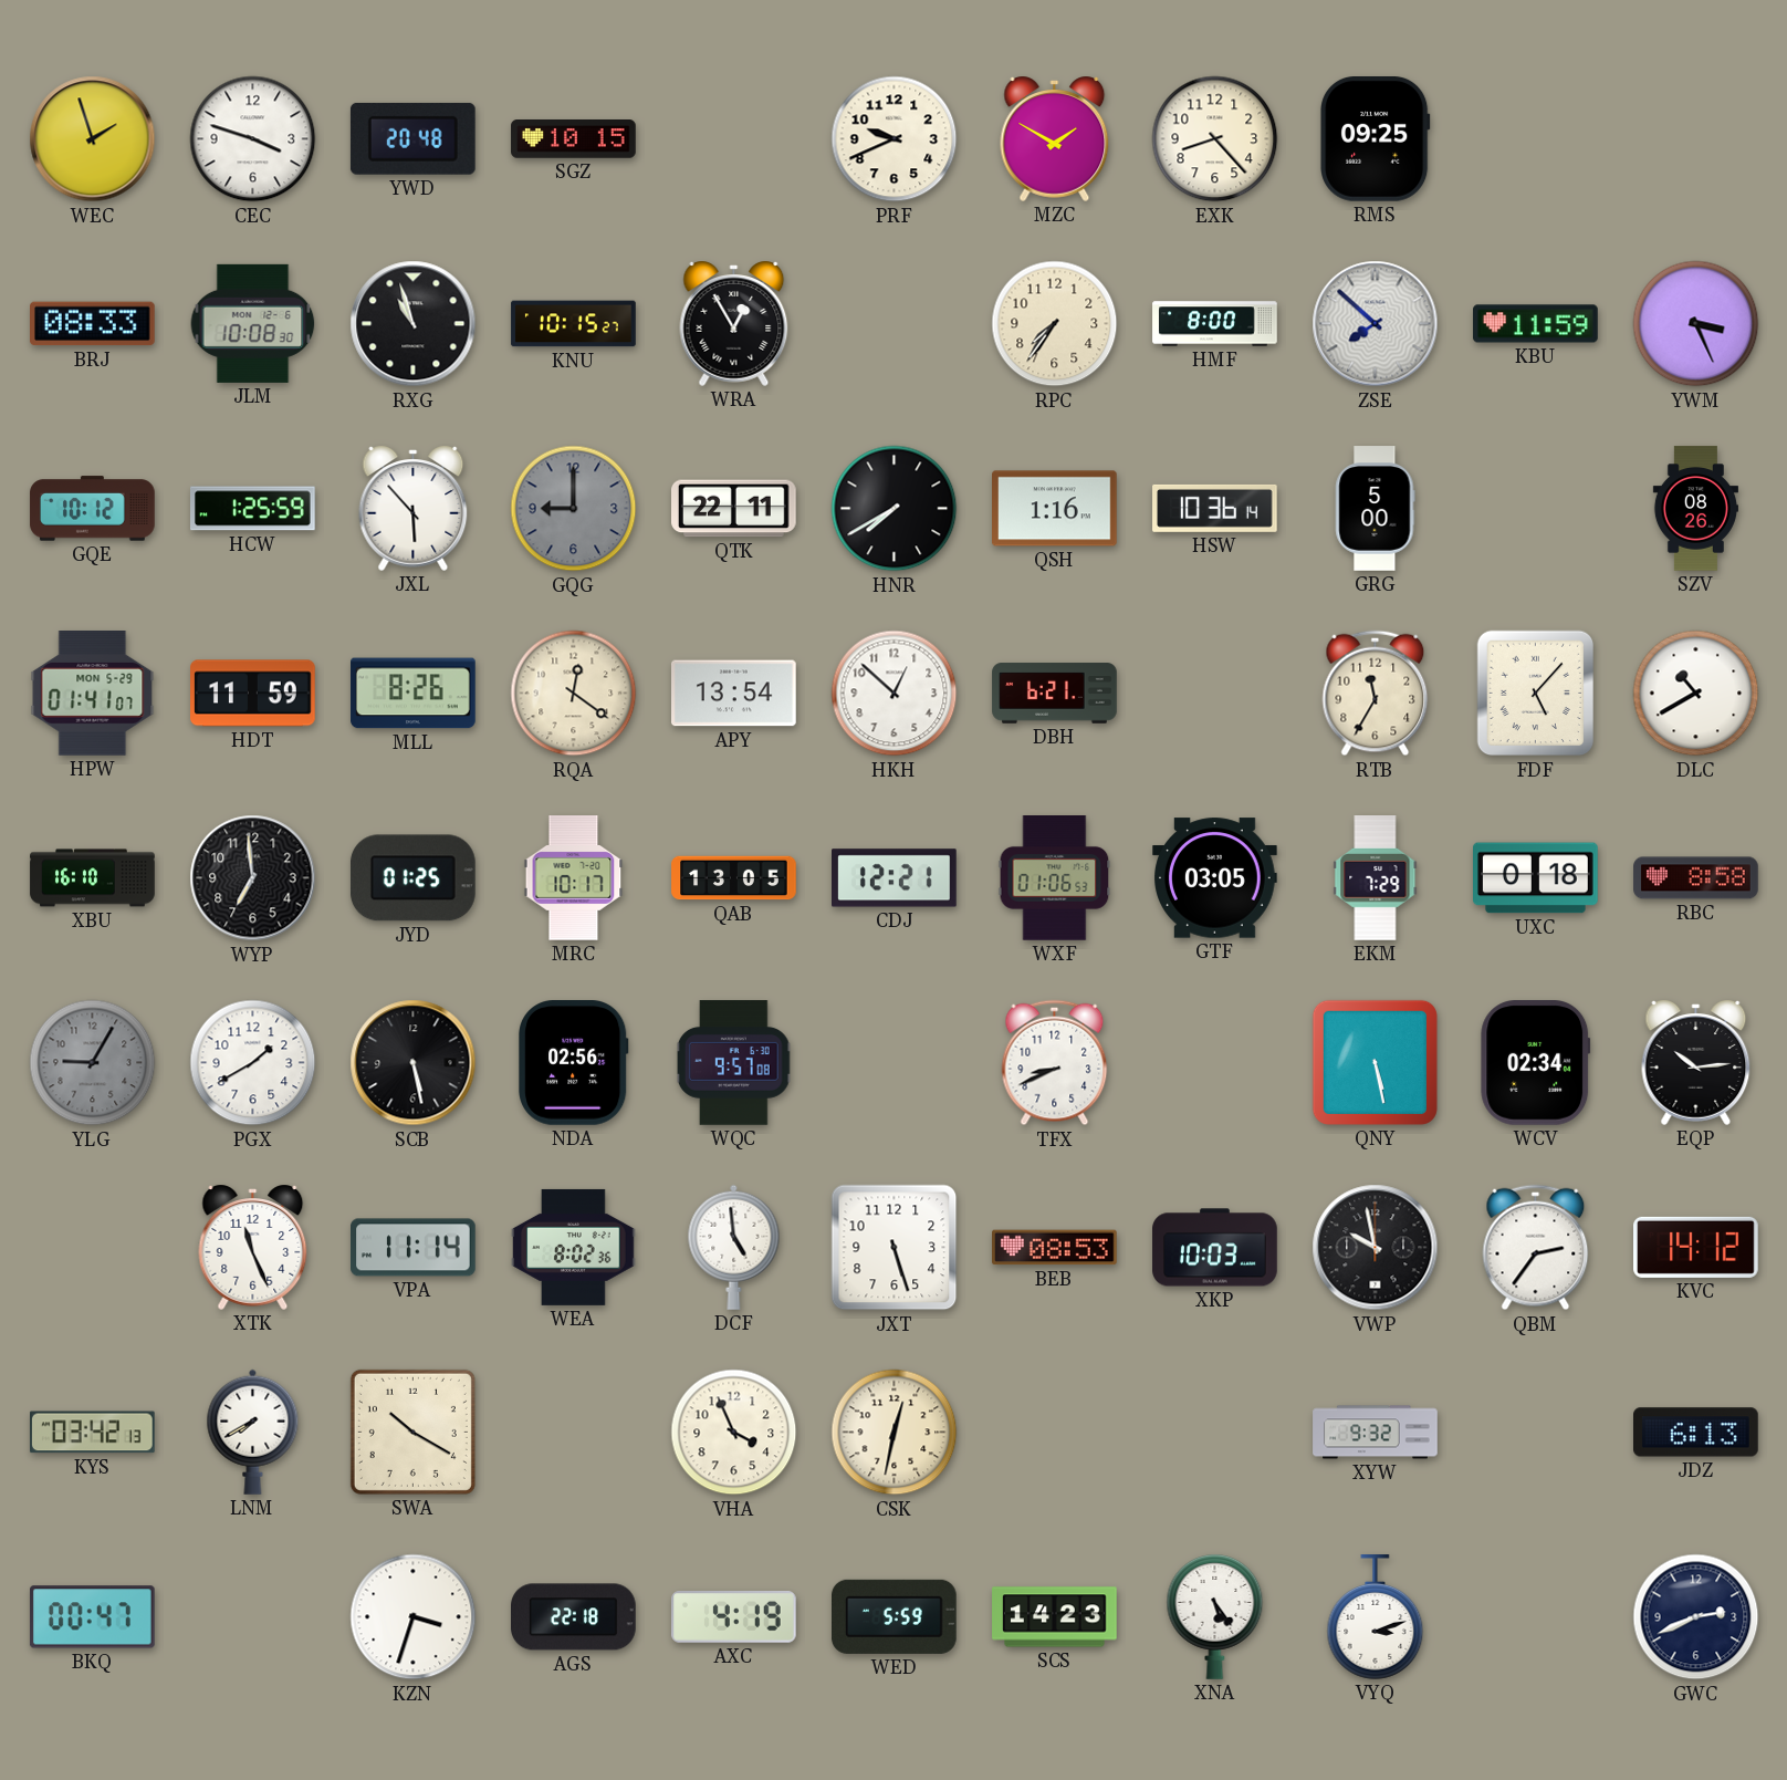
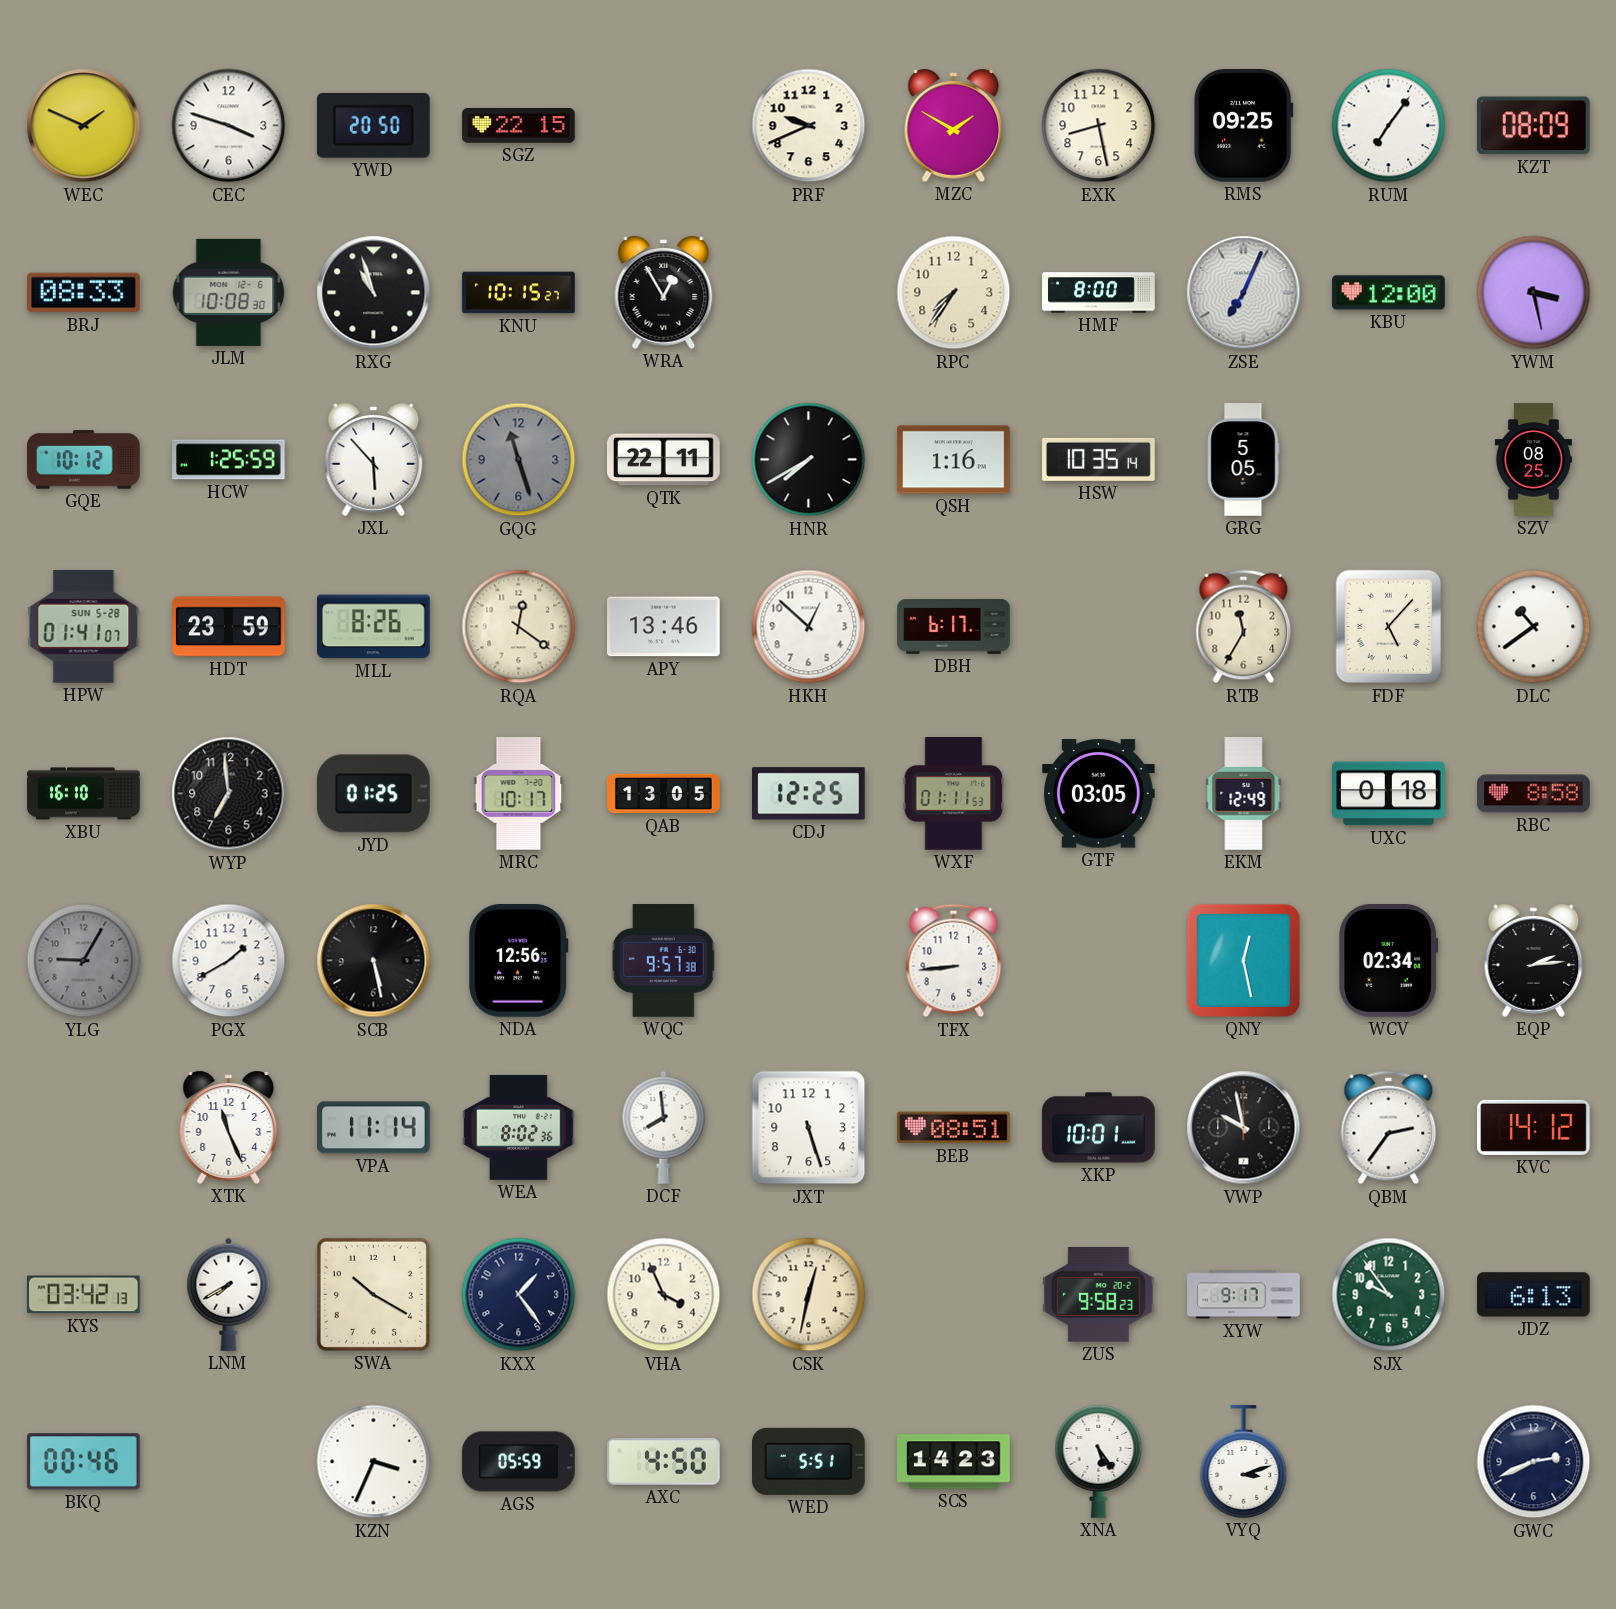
WEC: 1:57 -> 1:49 (84, 126)
YWD: 20:48 -> 20:50 (373, 125)
SGZ: 10:15 -> 22:15 (519, 126)
EXK: 8:23 -> 8:28 (1099, 126)
RUM: none -> 7:06 (1389, 126)
KZT: none -> 08:09 (1533, 126)
ZSE: 7:52 -> 7:04 (1244, 293)
KBU: 11:59 -> 12:00 (1389, 293)
YWM: 3:26 -> 3:28 (1534, 293)
GQG: 9:00 -> 11:27 (519, 460)
HSW: 10:36 -> 10:35 (1099, 459)
GRG: 5:00 -> 5:05 (1244, 460)
SZV: 08:26 -> 08:25 (1533, 460)
HPW date: MON 5-29 -> SUN 5-28 (84, 627)
HDT: 11:59 -> 23:59 (229, 627)
APY: 13:54 -> 13:46 (664, 627)
DBH: 6:21 -> 6:17 (954, 627)
DLC: 10:40 -> 10:39 (1534, 627)
CDJ: 12:21 -> 12:25 (809, 794)
WXF: 01:06 -> 01:11 (954, 794)
EKM: 7:29 -> 12:49 (1244, 794)
NDA: 02:56 -> 12:56 (519, 961)
WQC: 9:57:08 -> 9:57:38 (664, 961)
TFX: 8:41 -> 8:44 (954, 961)
QNY: 5:28 -> 12:28 (1243, 960)
EQP: 10:14 -> 2:14 (1534, 960)
DCF: 4:59 -> 7:59 (664, 1127)
BEB: 08:53 -> 08:51 (954, 1128)
XKP: 10:03 -> 10:01 (1099, 1128)
KXX: none -> 1:24 (519, 1295)
ZUS: none -> 9:58 (1099, 1295)
XYW: 9:32 -> 9:17 (1244, 1295)
SJX: none -> 9:54 (1389, 1295)
BKQ: 00:47 -> 00:46 (83, 1462)
KZN: 3:33 -> 3:34 (374, 1462)
AGS: 22:18 -> 05:59 (519, 1462)
AXC: 4:19 -> 4:50 (664, 1462)
WED: 5:59 -> 5:51 (809, 1461)
